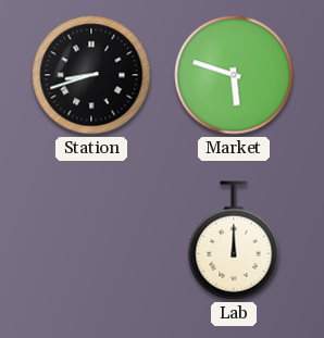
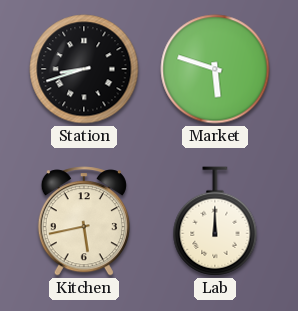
Kitchen: none -> 5:43 (84, 221)
